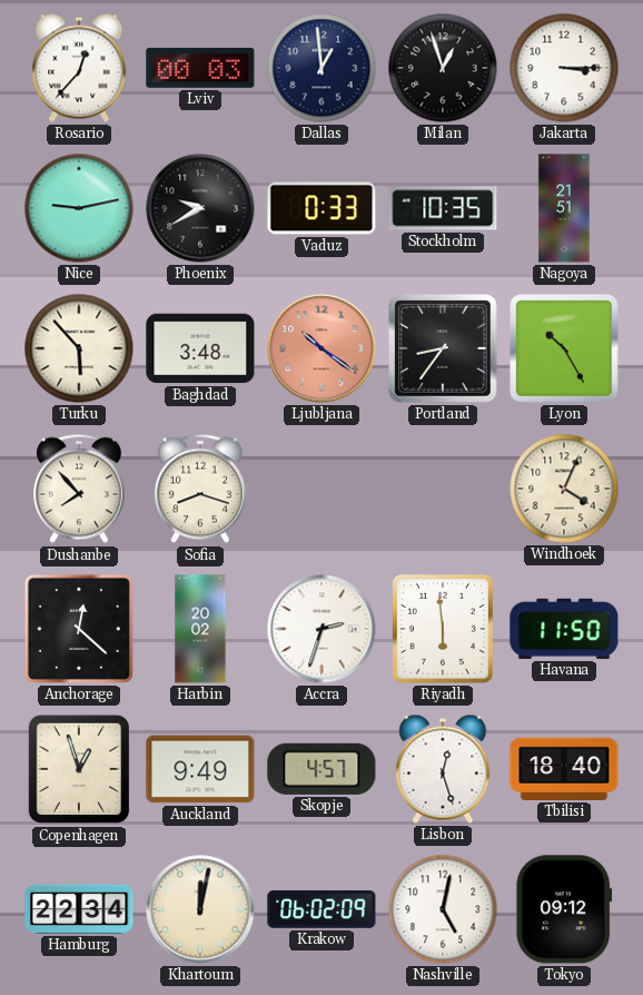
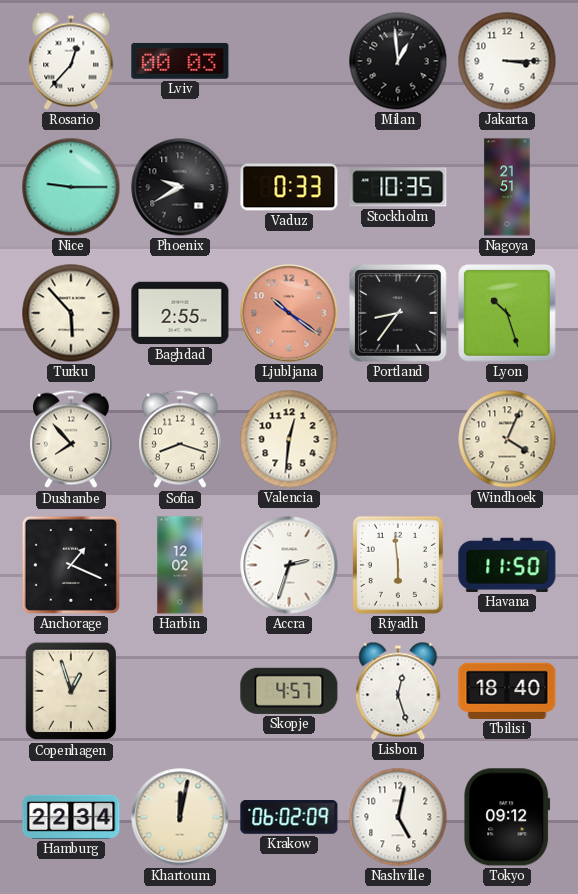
Dallas: 12:59 -> none (321, 68)
Milan: 12:57 -> 12:59 (398, 61)
Nice: 9:13 -> 9:15 (71, 187)
Baghdad: 3:48 -> 2:55 (180, 313)
Lyon: 10:25 -> 10:27 (507, 313)
Valencia: none -> 12:31 (289, 439)
Anchorage: 12:22 -> 1:19 (71, 565)
Harbin: 20:02 -> 12:02 (180, 565)
Auckland: 9:49 -> none (200, 769)
